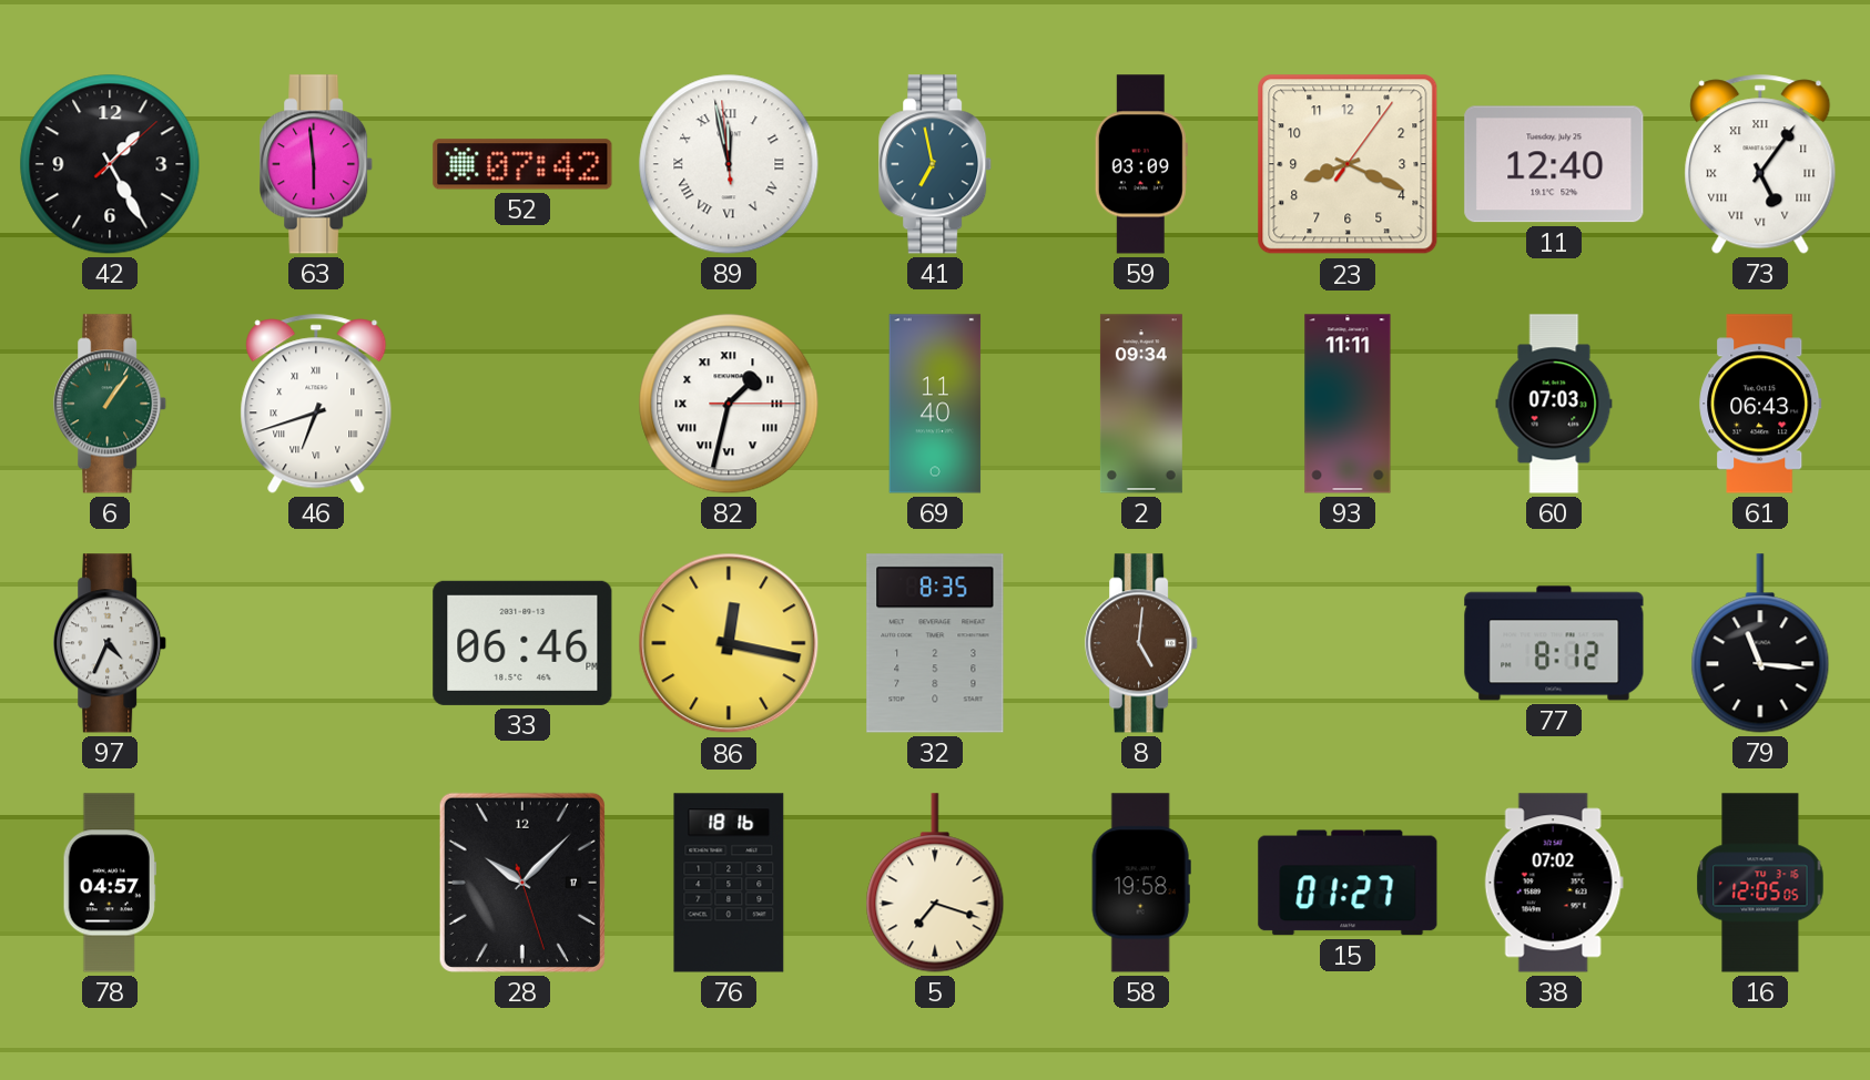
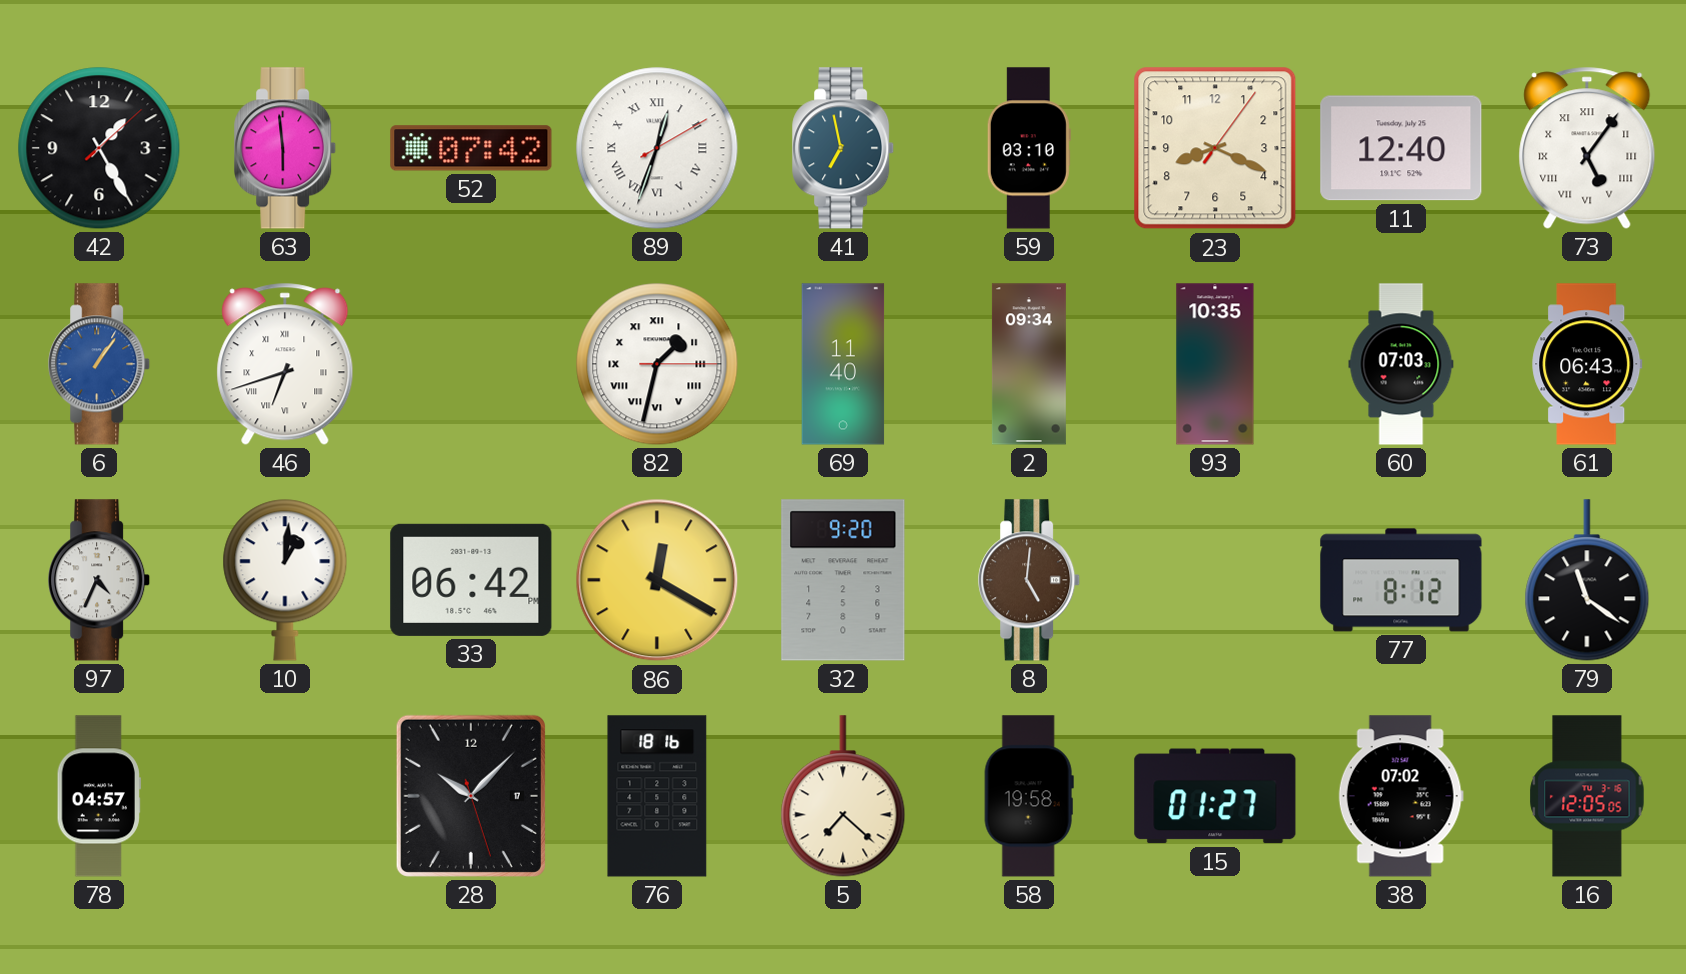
89: 11:57 -> 12:33 (657, 148)
59: 03:09 -> 03:10 (1029, 148)
6 dial: green -> blue (100, 364)
93: 11:11 -> 10:35 (1215, 364)
10: none -> 1:01 (285, 580)
33: 06:46 -> 06:42 (471, 580)
86: 12:17 -> 12:20 (657, 580)
32: 8:35 -> 9:20 (843, 580)
79: 11:16 -> 11:21 (1587, 580)
5: 7:18 -> 7:22 (843, 796)
